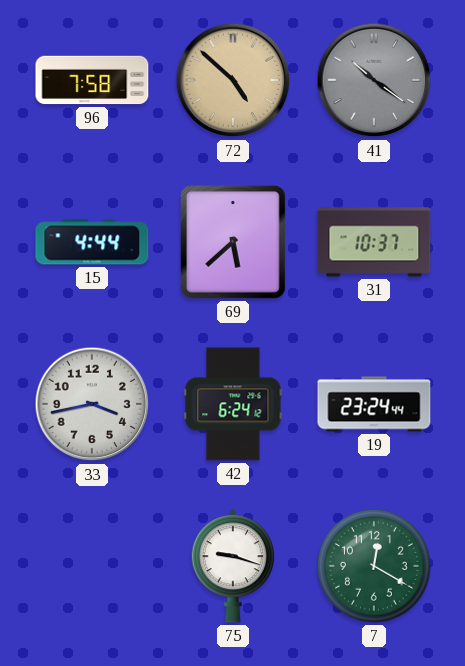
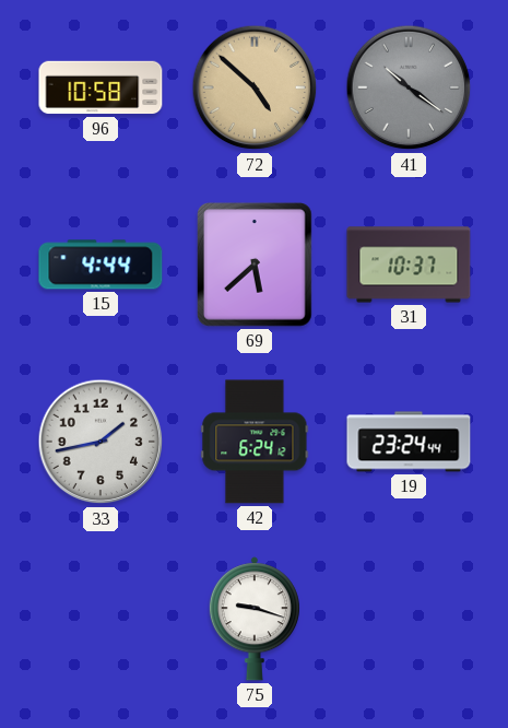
96: 7:58 -> 10:58 (101, 87)
33: 3:43 -> 1:43 (101, 442)
7: 12:20 -> none (374, 566)
